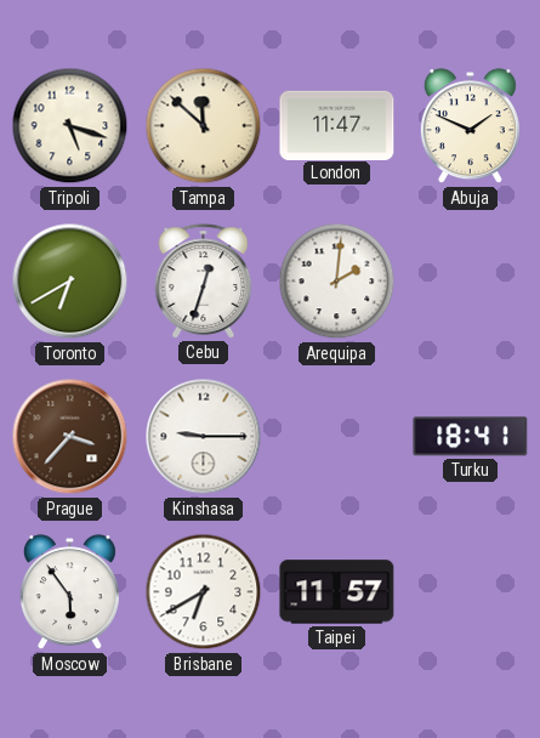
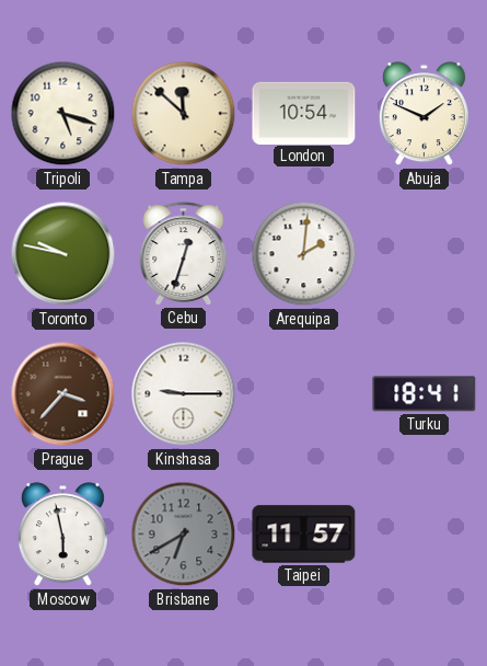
London: 11:47 -> 10:54 (304, 113)
Toronto: 6:40 -> 9:47 (63, 254)
Moscow: 5:54 -> 5:58 (62, 535)
Brisbane dial: white -> grey (184, 535)
